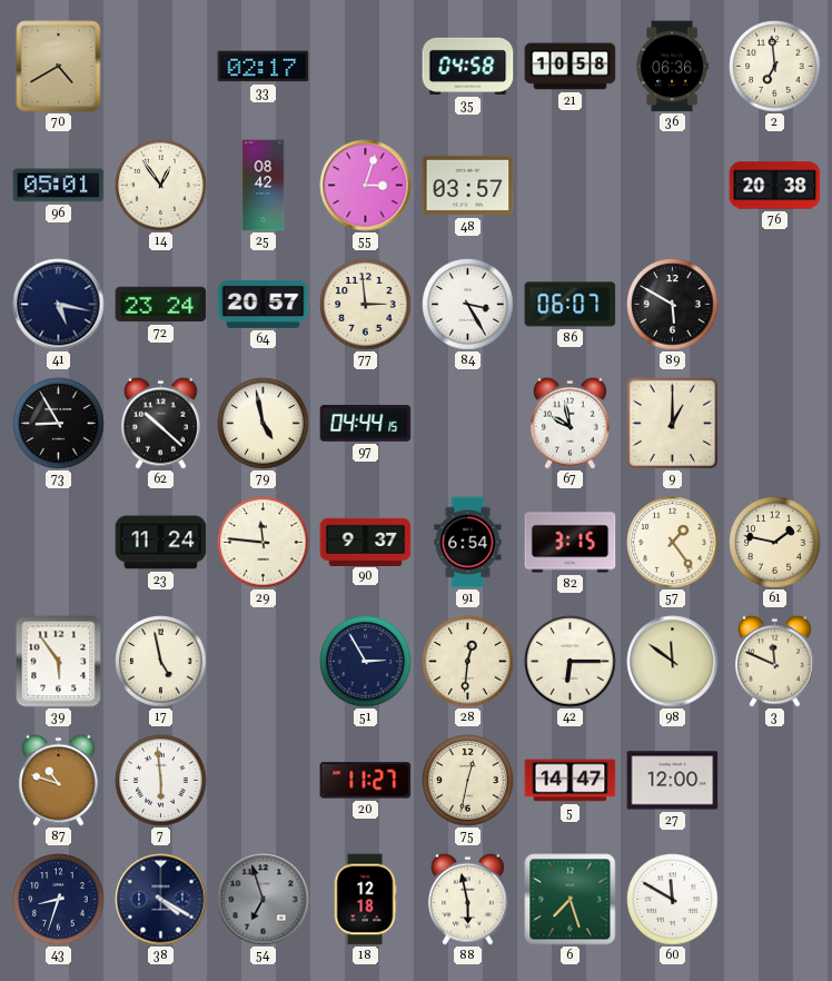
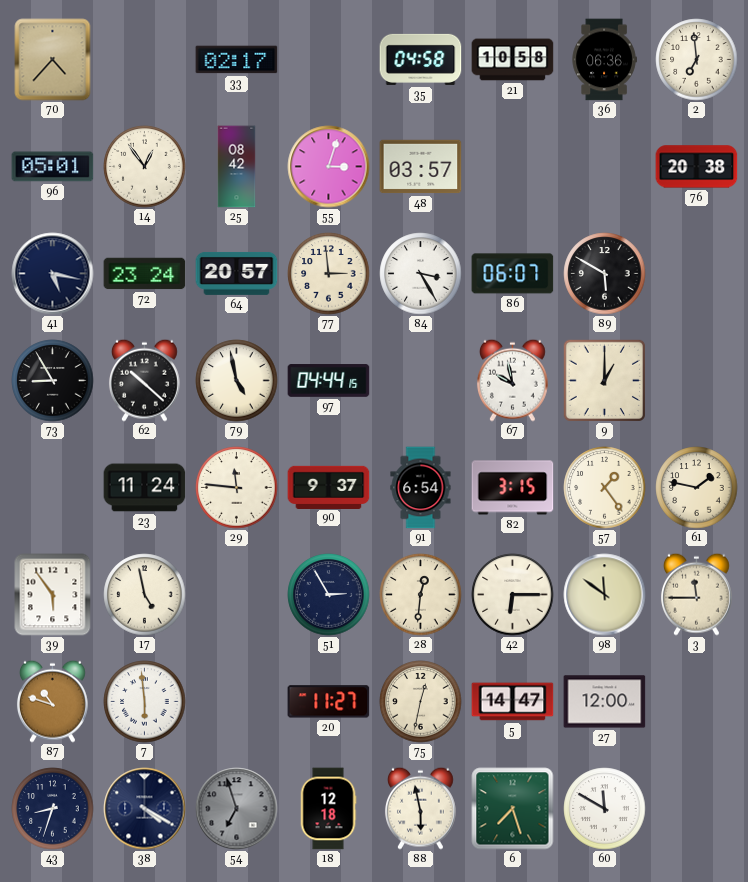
70: 4:40 -> 4:37 (53, 60)
3: 11:49 -> 11:45 (696, 594)
